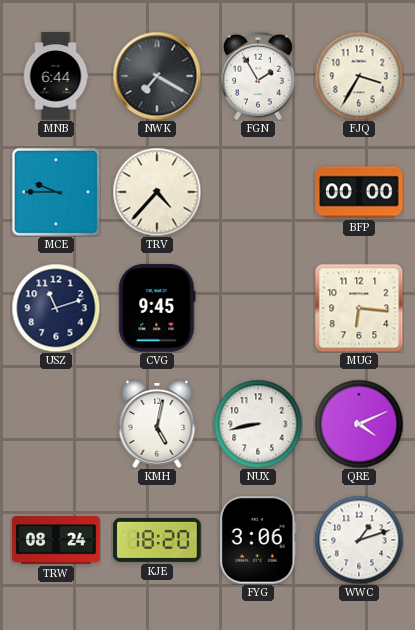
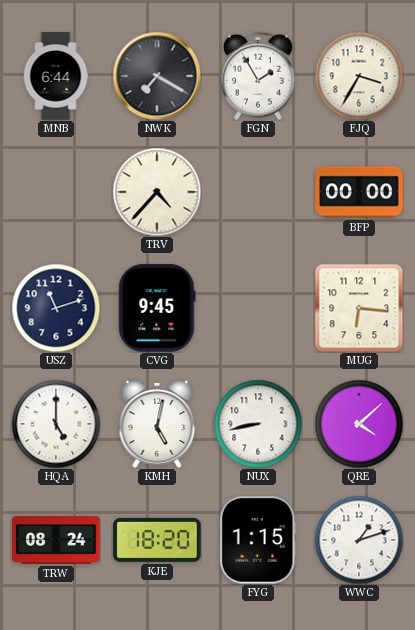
MCE: 9:45 -> none (56, 192)
HQA: none -> 5:00 (56, 424)
QRE: 4:11 -> 4:08 (359, 424)
FYG: 3:06 -> 1:15 (258, 540)
